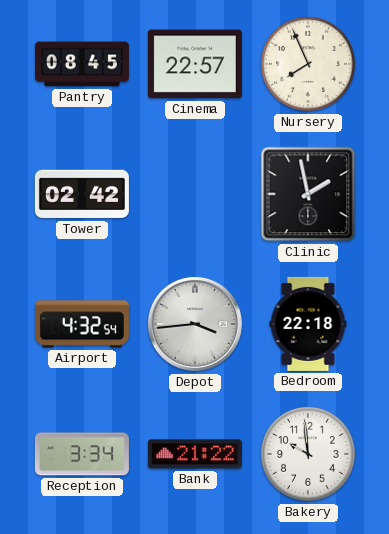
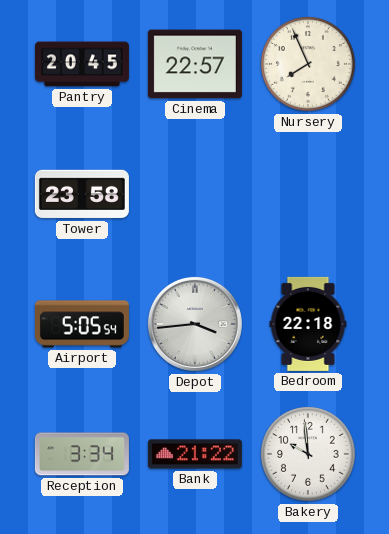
Pantry: 08:45 -> 20:45 (82, 64)
Tower: 02:42 -> 23:58 (82, 194)
Clinic: 1:58 -> none (308, 194)
Airport: 4:32 -> 5:05 (82, 324)
